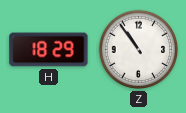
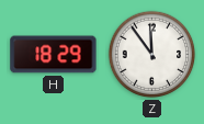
Z: 10:54 -> 11:54 (152, 55)
